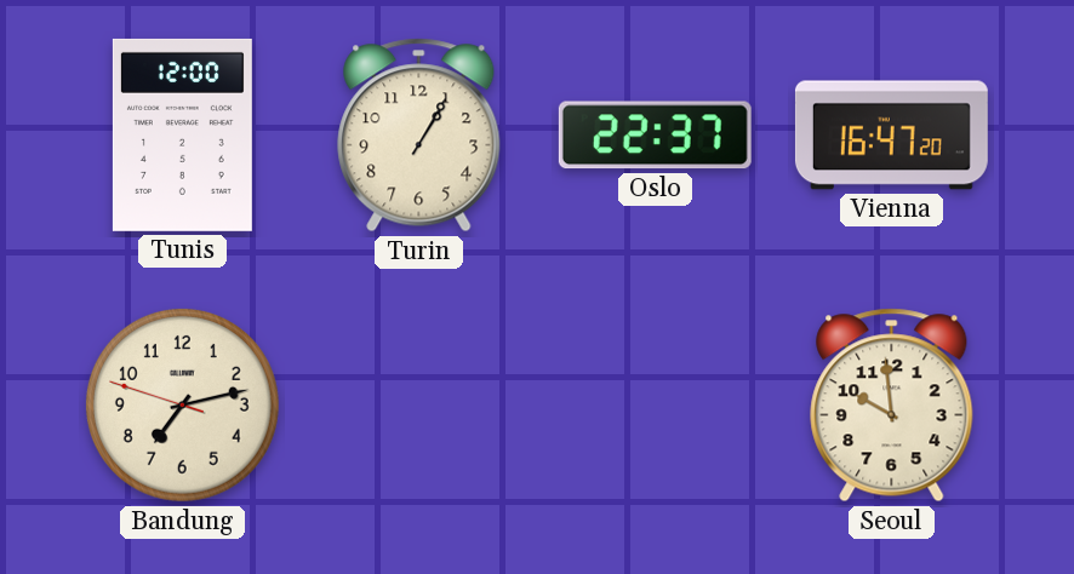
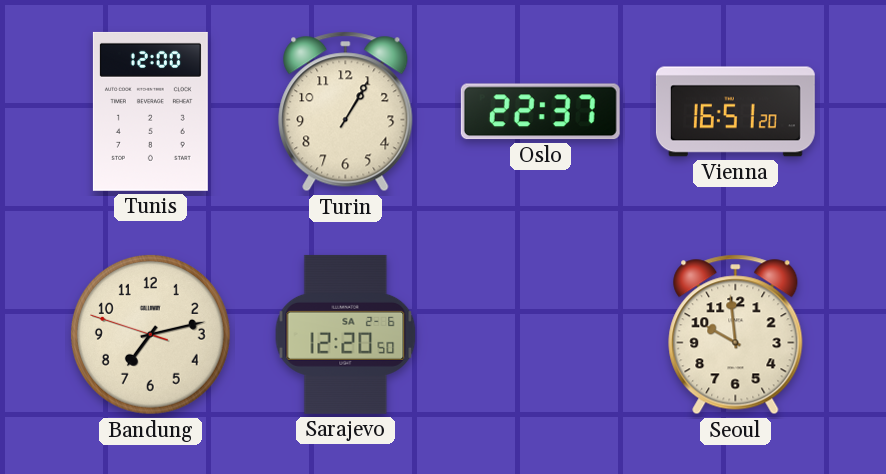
Vienna: 16:47 -> 16:51 (735, 112)
Sarajevo: none -> 12:20 (346, 334)
